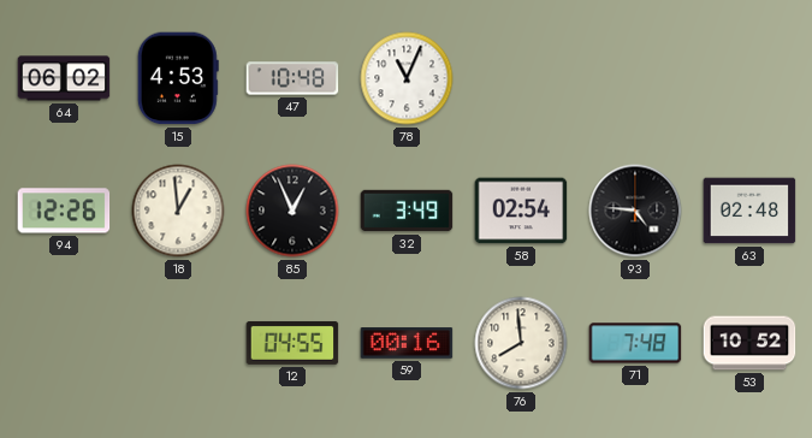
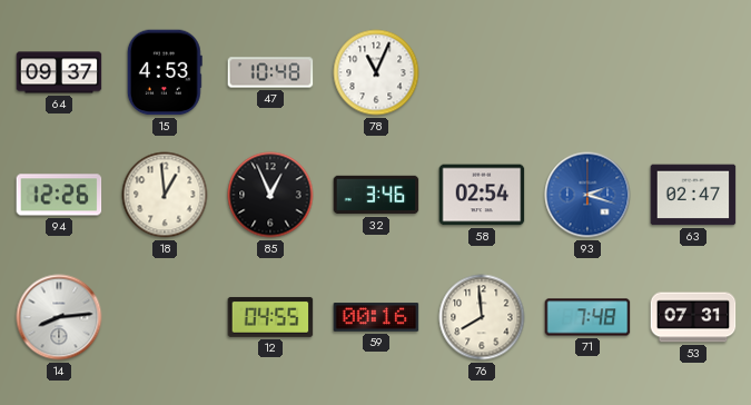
64: 06:02 -> 09:37 (59, 72)
32: 3:49 -> 3:46 (376, 195)
93: 4:46 -> 2:18 (587, 195)
93 dial: black -> blue (587, 195)
63: 02:48 -> 02:47 (693, 195)
14: none -> 8:14 (59, 317)
53: 10:52 -> 07:31 (693, 317)
